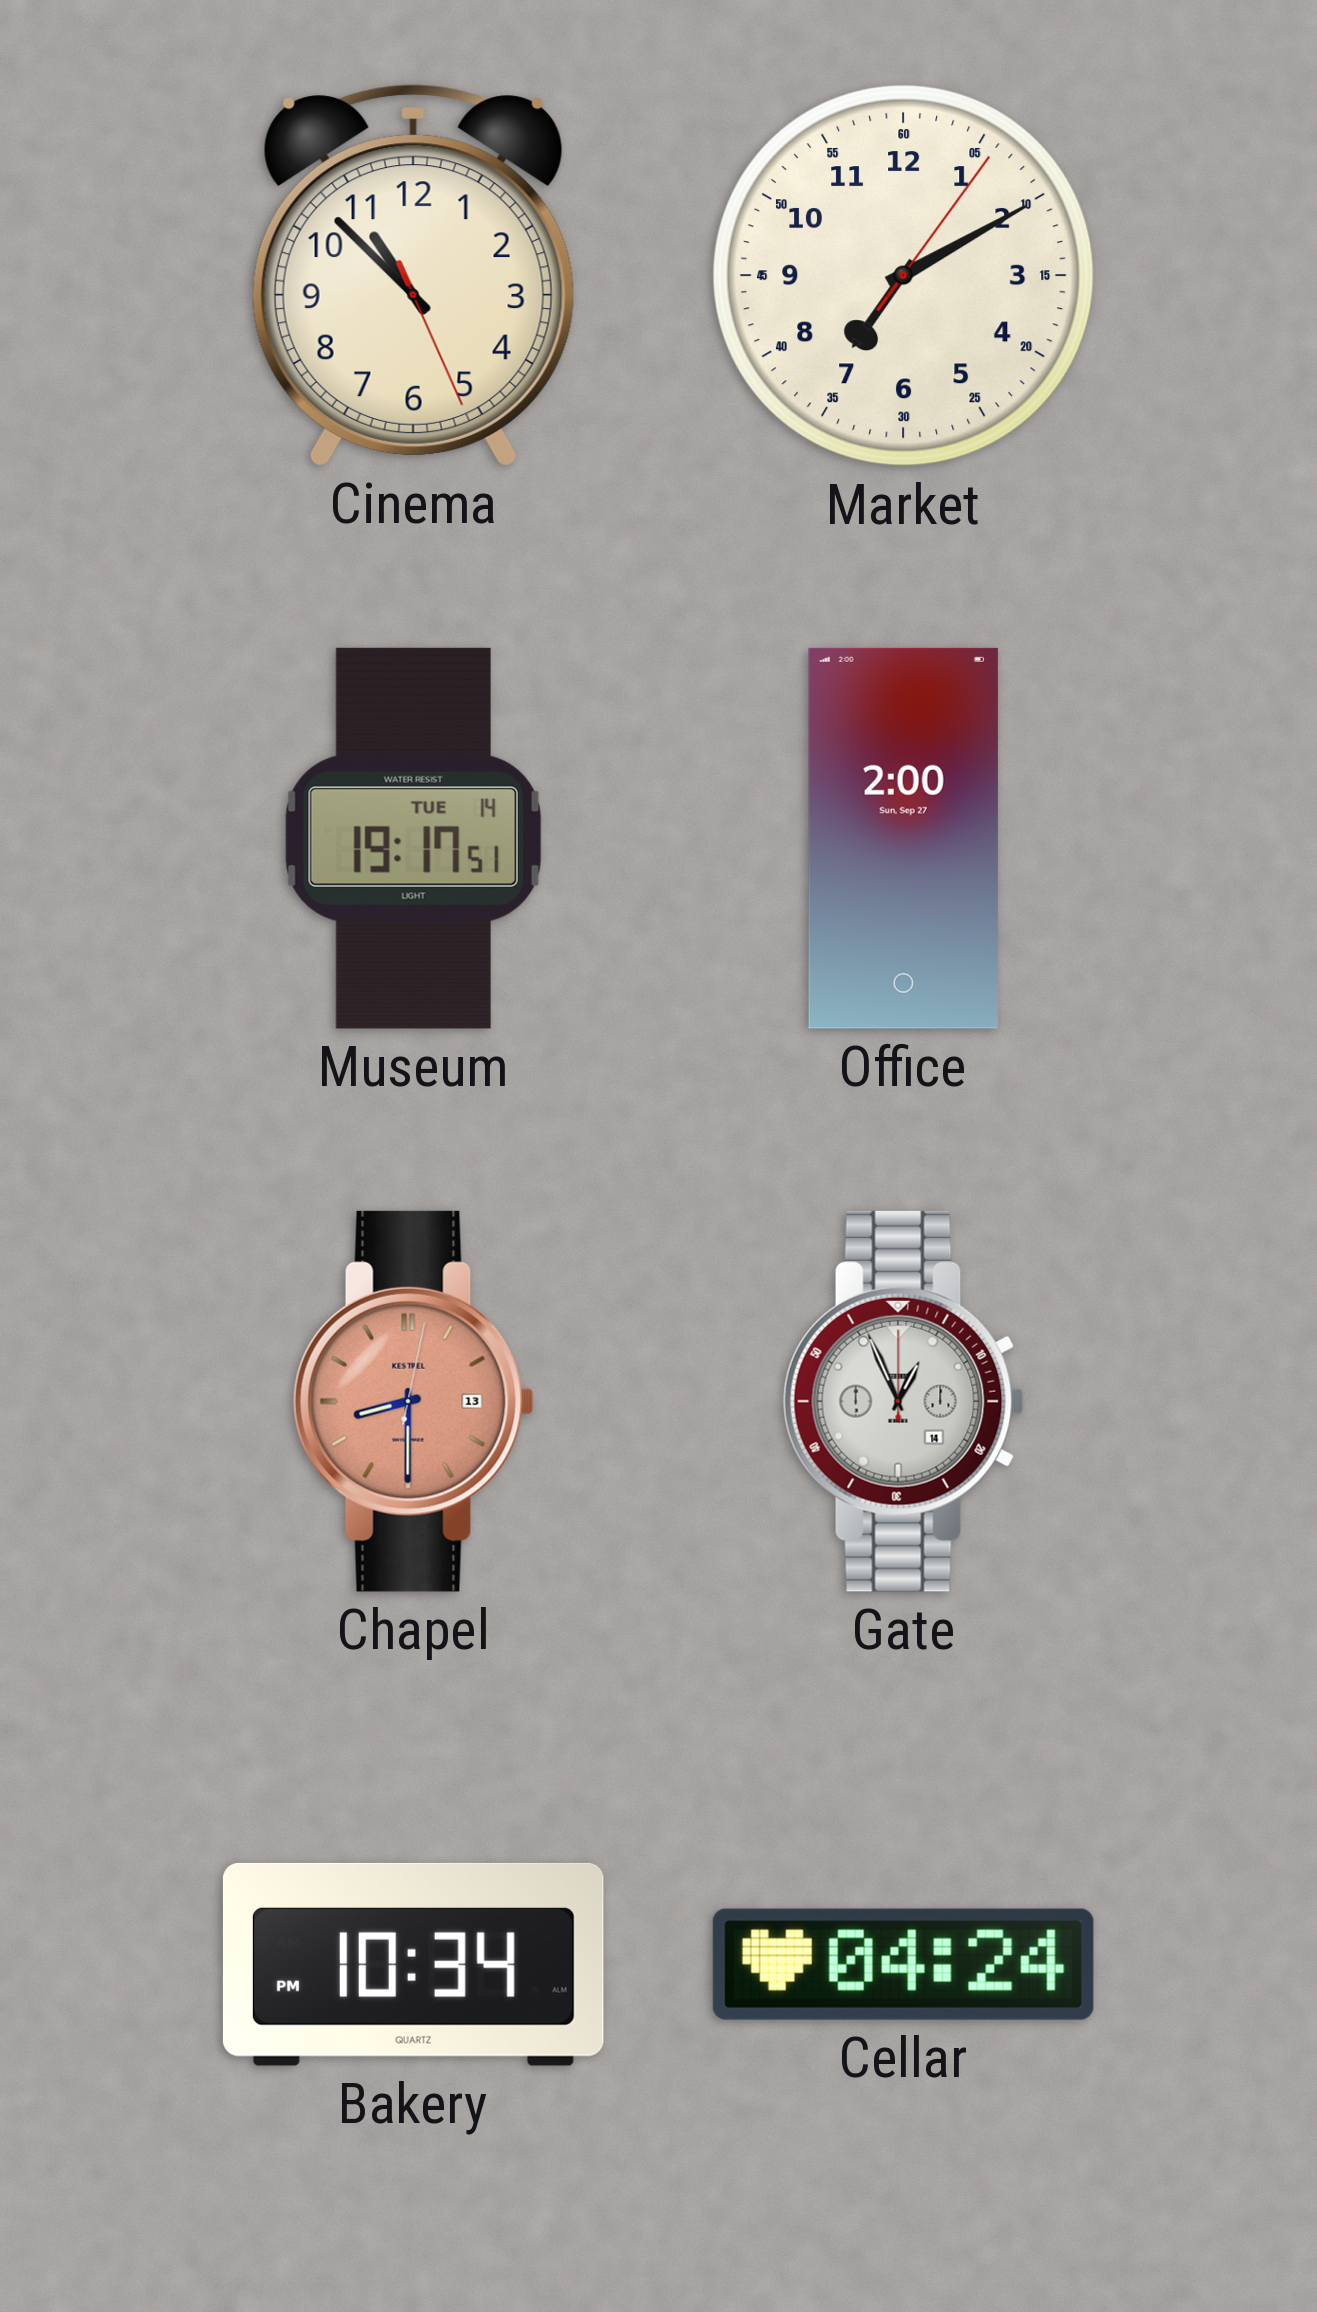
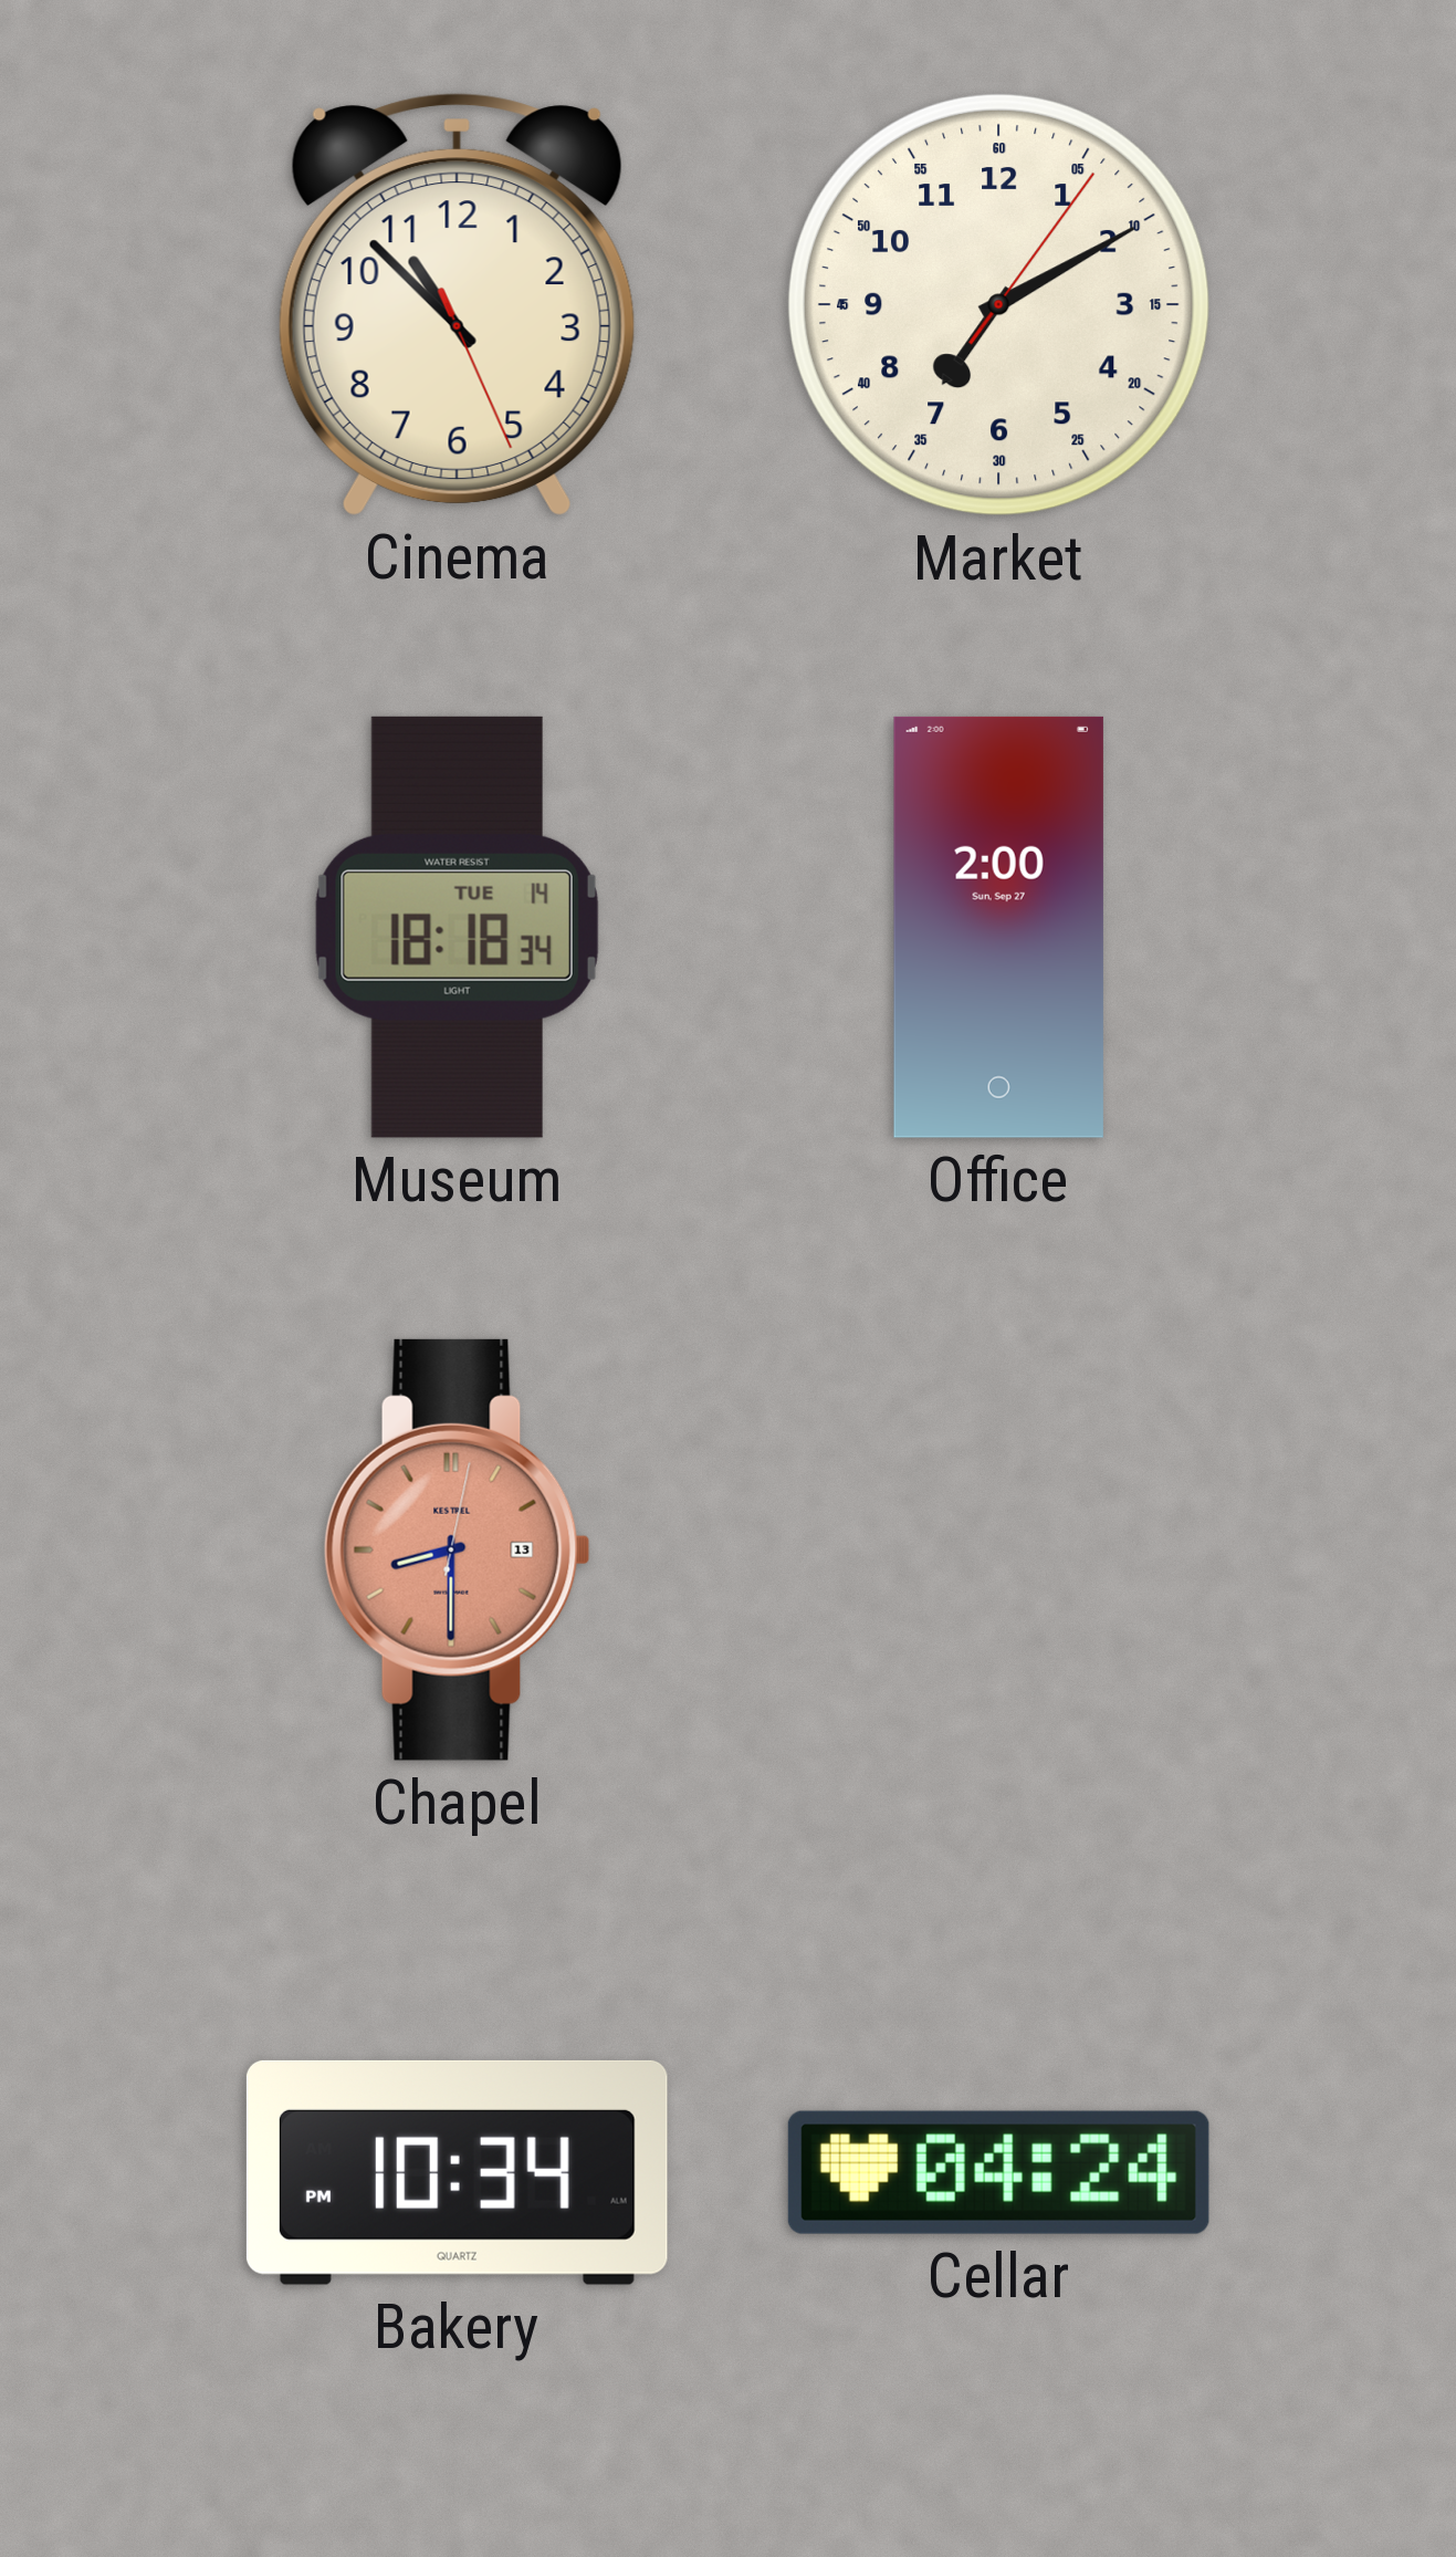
Museum: 19:17 -> 18:18 (457, 927)
Gate: 12:56 -> none (903, 1401)
